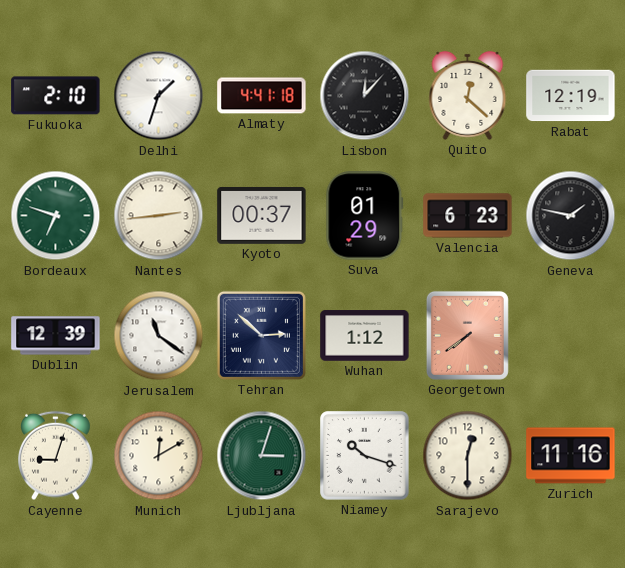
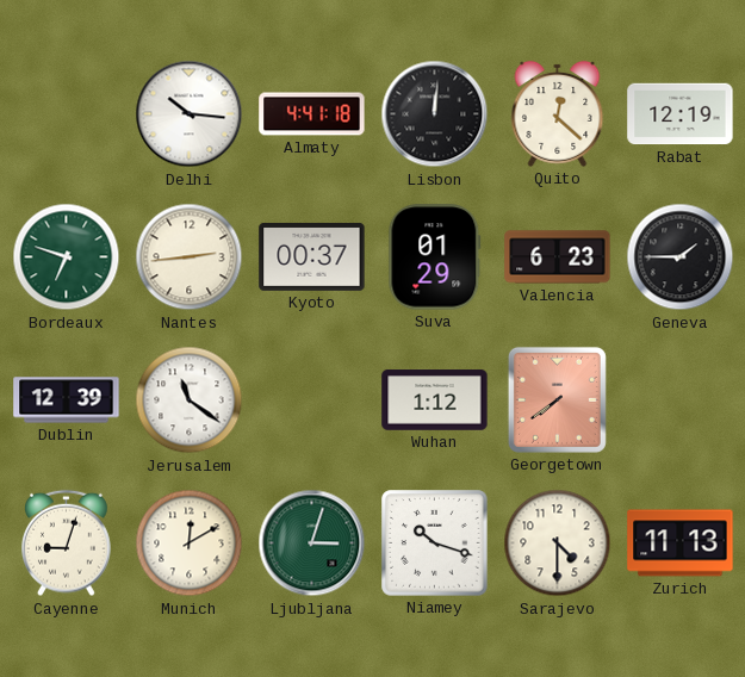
Fukuoka: 2:10 -> none (56, 96)
Delhi: 1:33 -> 10:16 (190, 114)
Lisbon: 12:07 -> 12:01 (435, 114)
Geneva: 1:47 -> 1:45 (681, 257)
Tehran: 2:52 -> none (261, 335)
Sarajevo: 12:30 -> 4:30 (558, 544)
Zurich: 11:16 -> 11:13 (681, 544)
